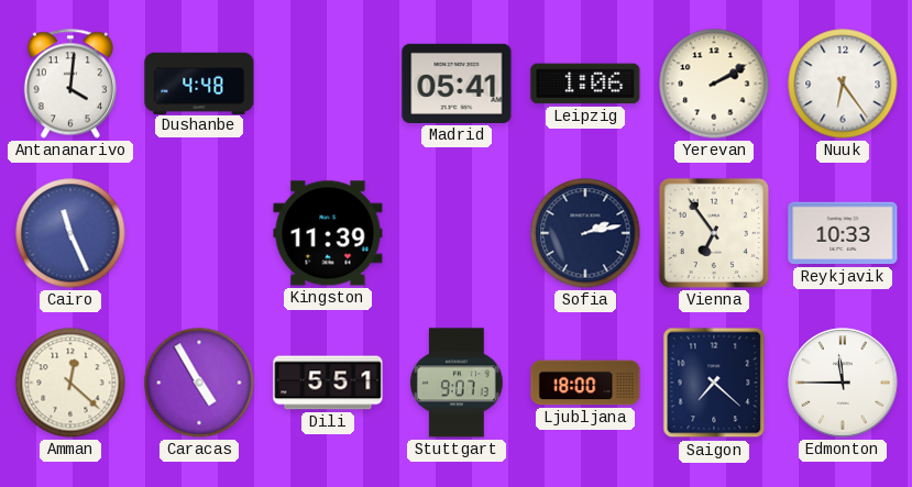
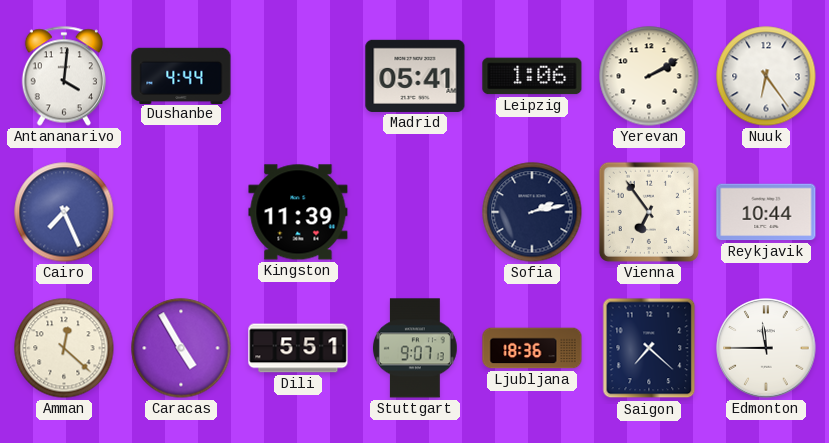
Dushanbe: 4:48 -> 4:44 (181, 75)
Cairo: 11:26 -> 7:26 (64, 212)
Reykjavik: 10:33 -> 10:44 (766, 212)
Ljubljana: 18:00 -> 18:36 (532, 348)
